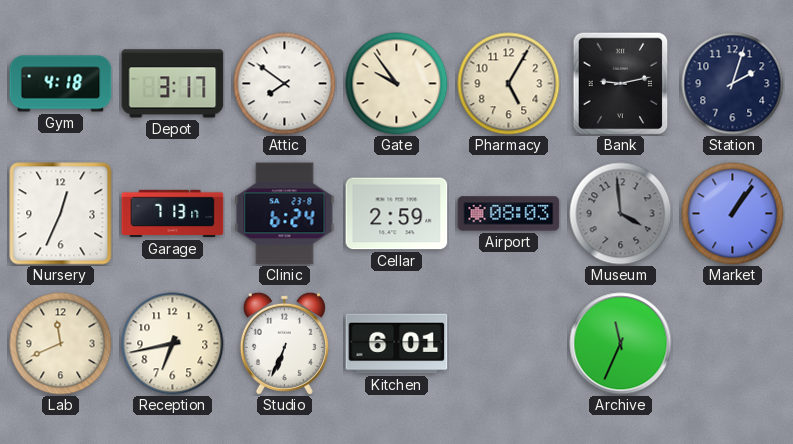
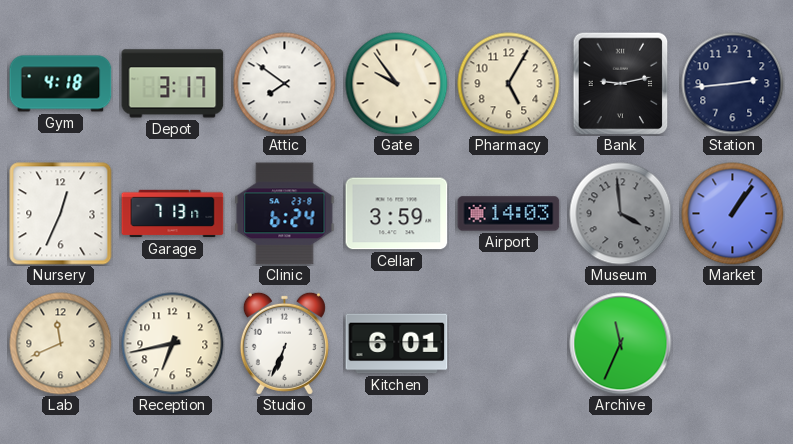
Station: 2:03 -> 2:44 (733, 84)
Cellar: 2:59 -> 3:59 (397, 214)
Airport: 08:03 -> 14:03 (509, 214)
